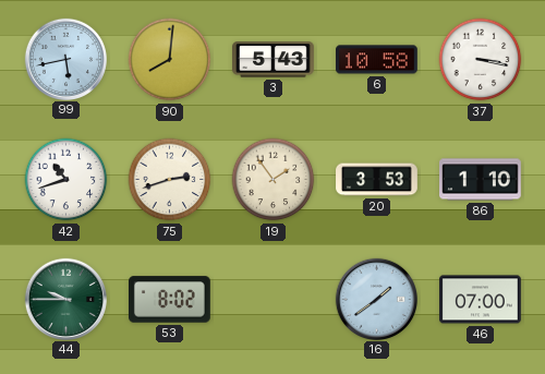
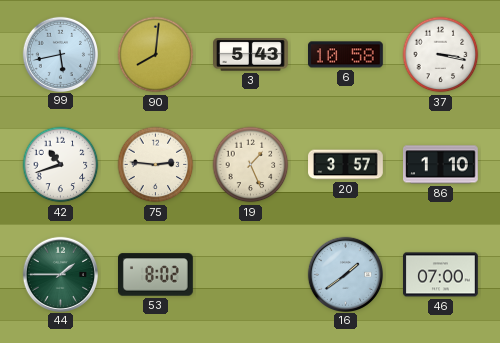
75: 2:42 -> 2:46 (156, 165)
19: 1:54 -> 1:26 (251, 165)
20: 3:53 -> 3:57 (346, 165)
44: 9:45 -> 1:45 (60, 274)
